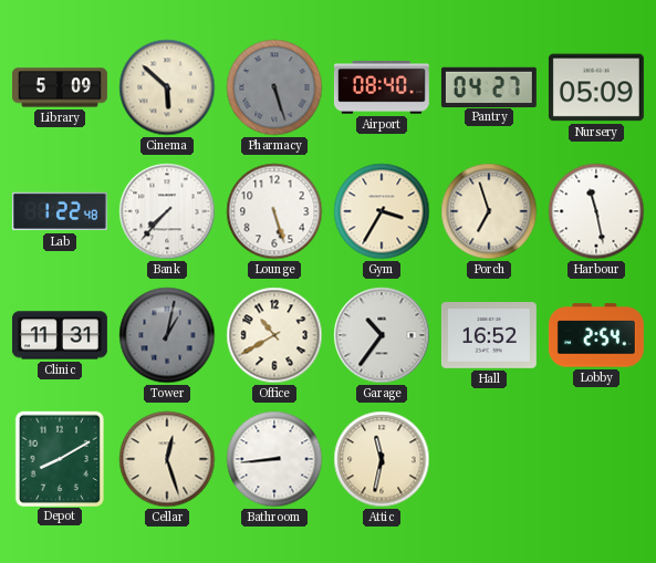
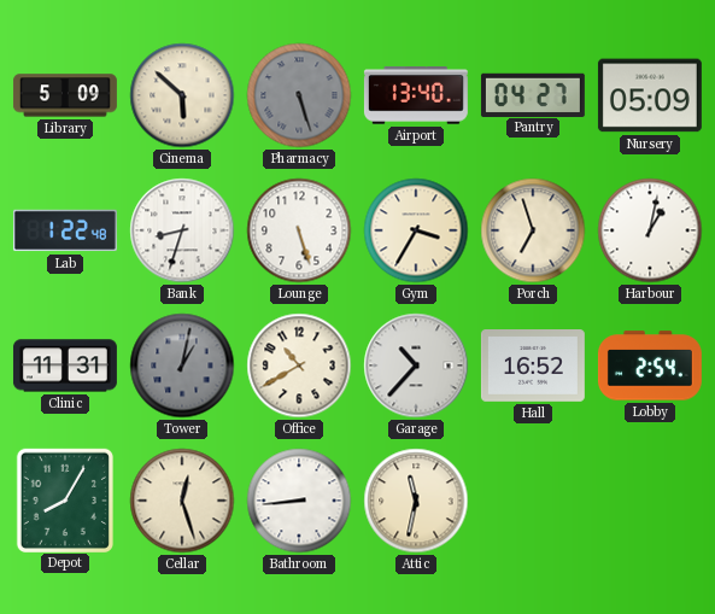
Airport: 08:40 -> 13:40 (416, 95)
Bank: 7:37 -> 8:33 (182, 230)
Harbour: 11:28 -> 1:02 (650, 230)
Garage: 10:36 -> 10:37 (416, 366)
Depot: 8:10 -> 8:05 (65, 499)
